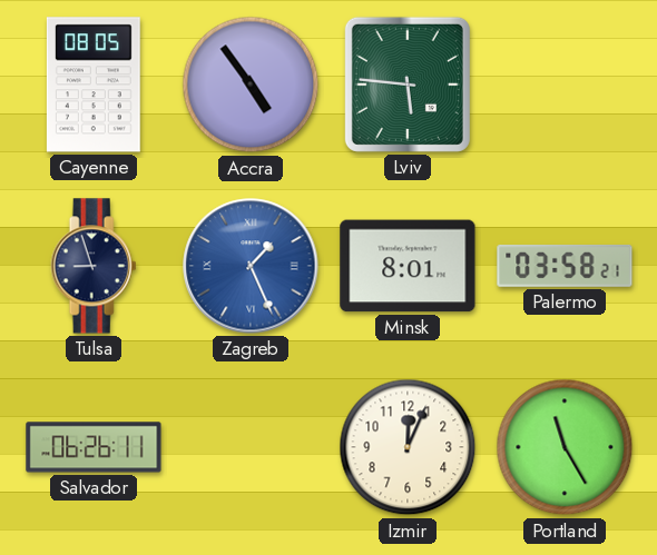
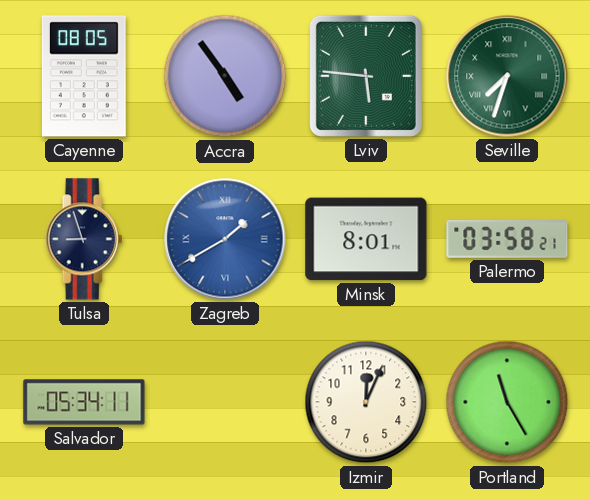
Seville: none -> 7:33 (507, 76)
Zagreb: 1:26 -> 1:40 (225, 239)
Salvador: 06:26 -> 05:34 (84, 402)
